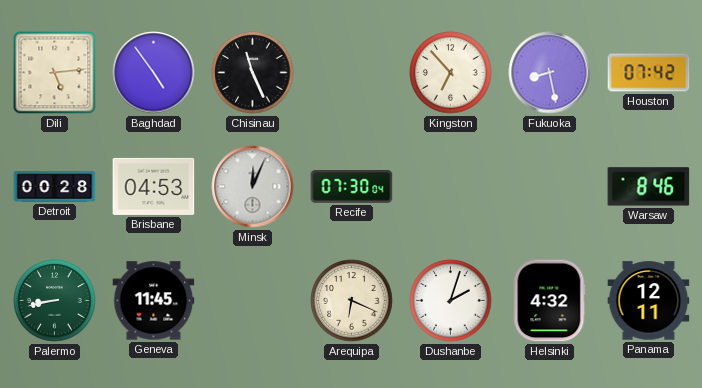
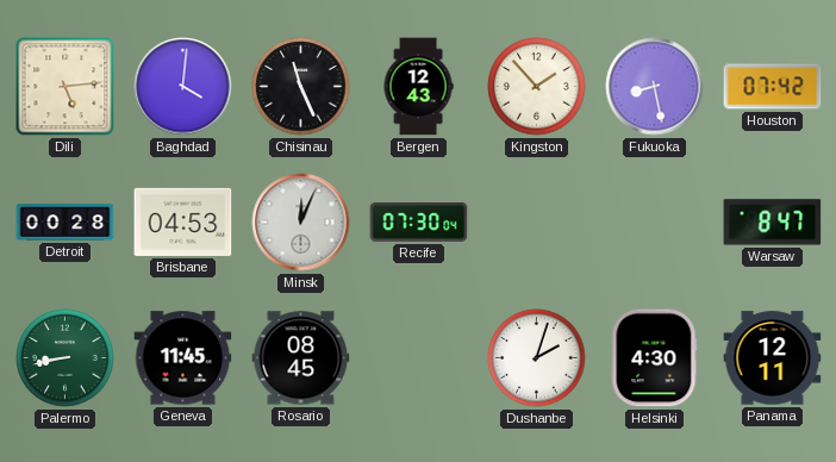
Baghdad: 4:54 -> 4:01 (183, 87)
Bergen: none -> 12:43 (418, 87)
Kingston: 6:53 -> 1:53 (537, 87)
Warsaw: 8:46 -> 8:47 (773, 223)
Rosario: none -> 08:45 (301, 358)
Arequipa: 6:19 -> none (352, 301)
Helsinki: 4:32 -> 4:30 (655, 358)
